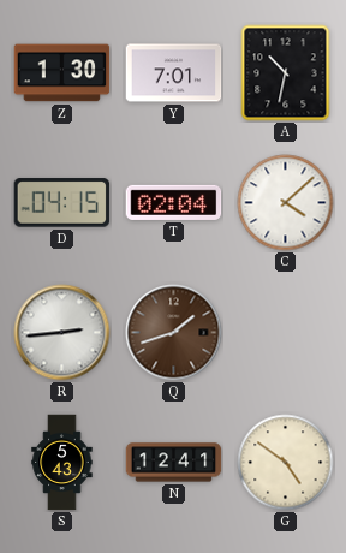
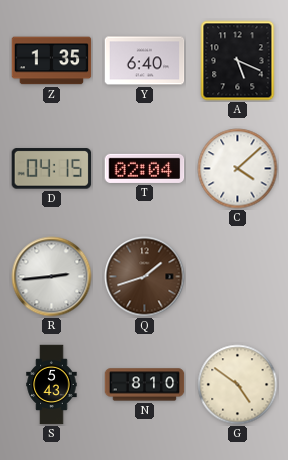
Z: 1:30 -> 1:35 (52, 61)
Y: 7:01 -> 6:40 (145, 61)
A: 10:32 -> 5:19 (238, 61)
N: 12:41 -> 8:10 (145, 385)
